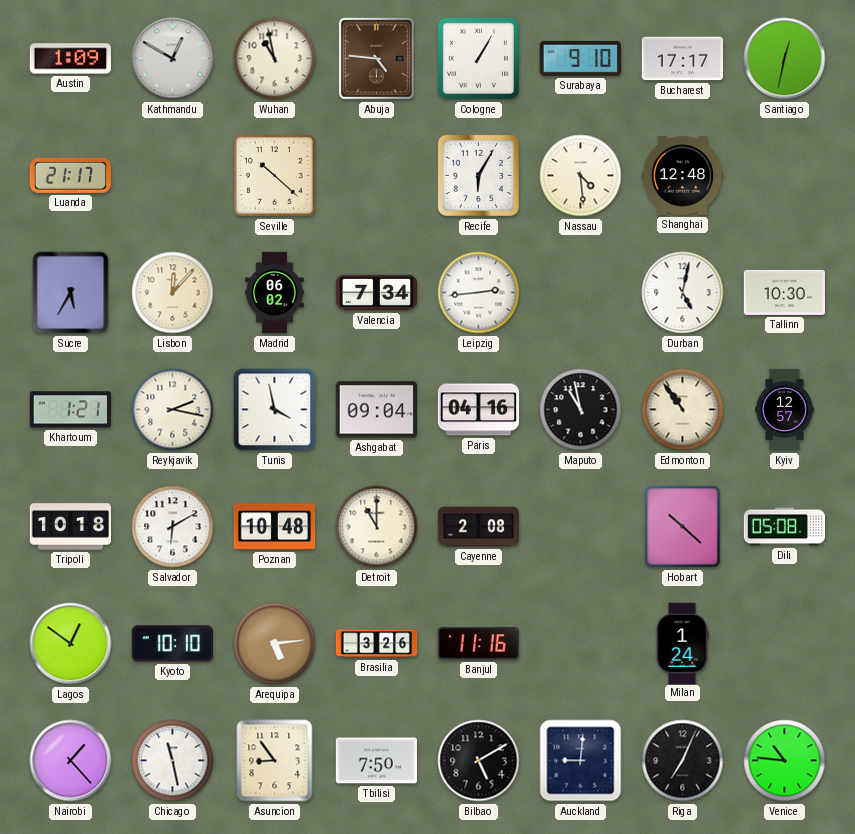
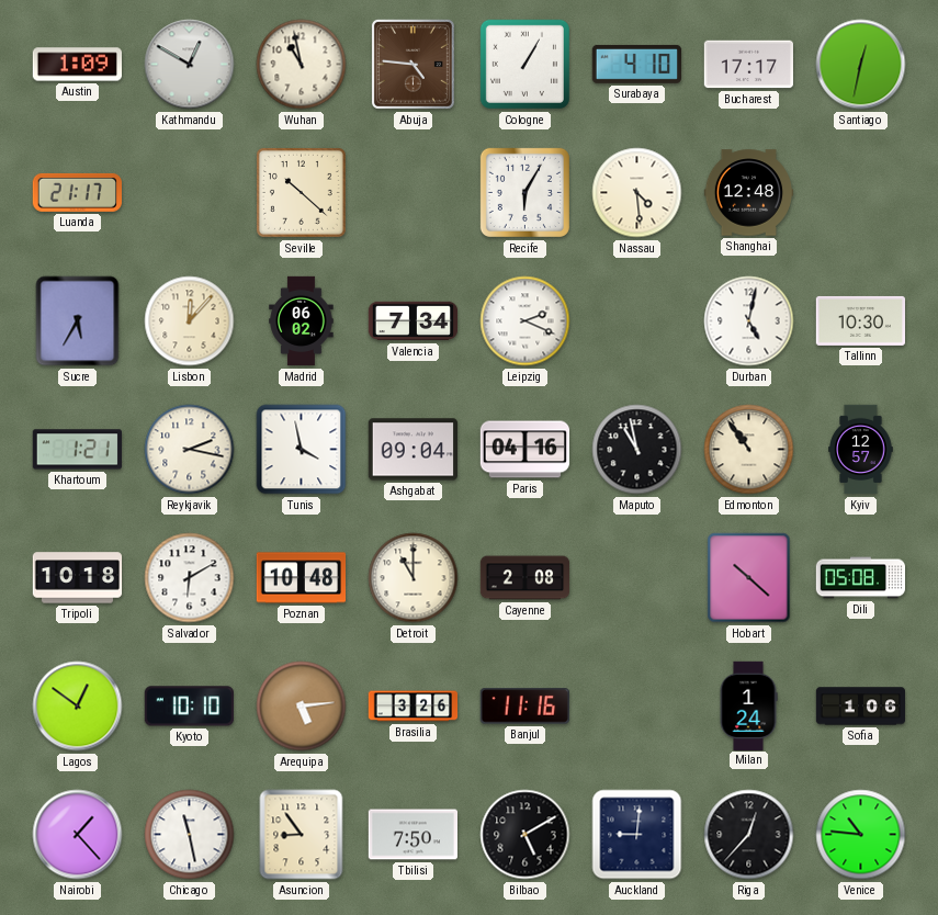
Surabaya: 9:10 -> 4:10 (636, 64)
Leipzig: 2:44 -> 2:19 (525, 321)
Sofia: none -> 1:06 (861, 707)
Riga: 7:04 -> 12:37 (749, 835)
